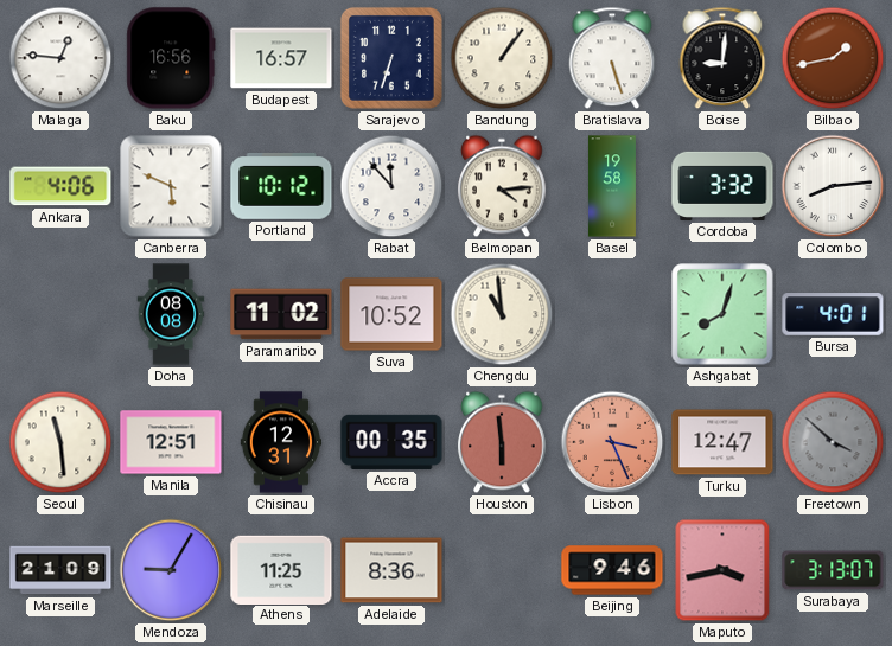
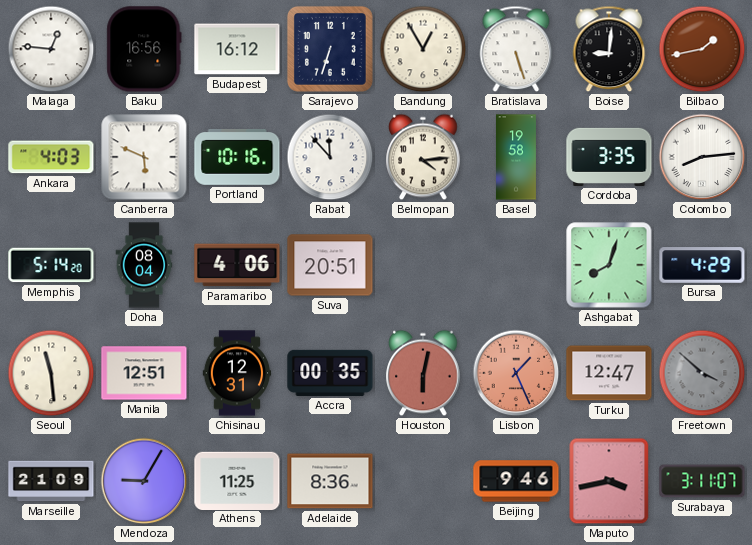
Budapest: 16:57 -> 16:12 (237, 49)
Bandung: 1:06 -> 12:55 (423, 49)
Ankara: 4:06 -> 4:03 (51, 157)
Portland: 10:12 -> 10:16 (237, 157)
Cordoba: 3:32 -> 3:35 (609, 157)
Memphis: none -> 5:14 (51, 265)
Doha: 08:08 -> 08:04 (144, 265)
Paramaribo: 11:02 -> 4:06 (237, 265)
Suva: 10:52 -> 20:51 (330, 265)
Chengdu: 10:59 -> none (502, 314)
Bursa: 4:01 -> 4:29 (702, 265)
Houston: 5:59 -> 6:02 (423, 373)
Lisbon: 3:26 -> 1:26 (516, 373)
Surabaya: 3:13 -> 3:11 (702, 481)
